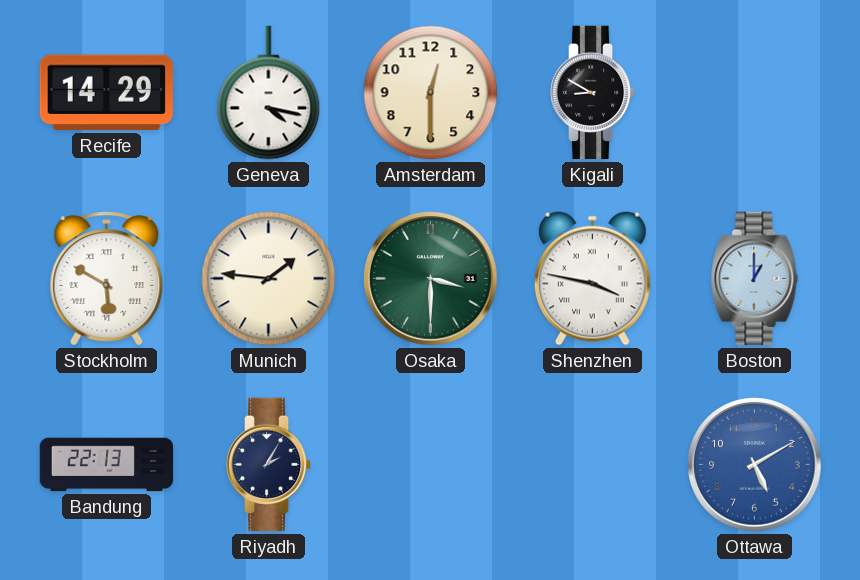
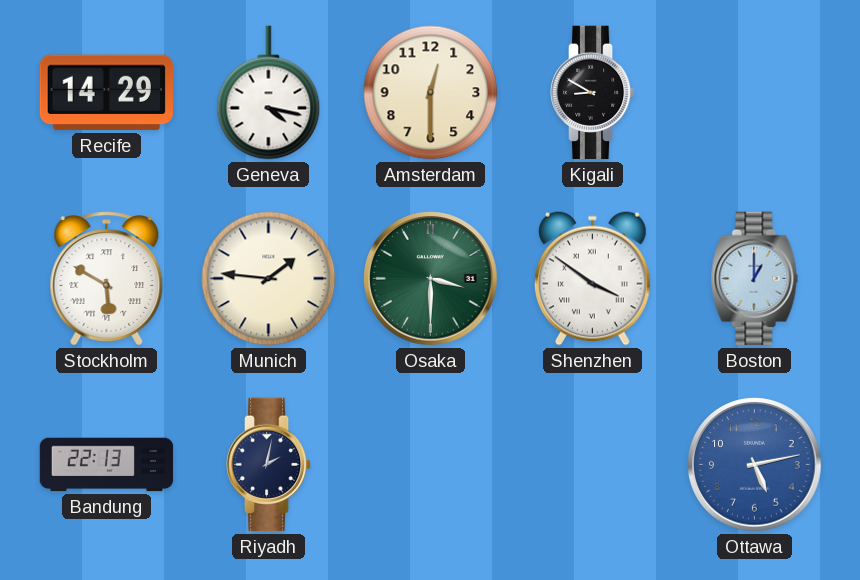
Shenzhen: 3:47 -> 3:51 (593, 278)
Riyadh: 2:05 -> 2:02 (269, 465)
Ottawa: 5:10 -> 5:13 (755, 465)
